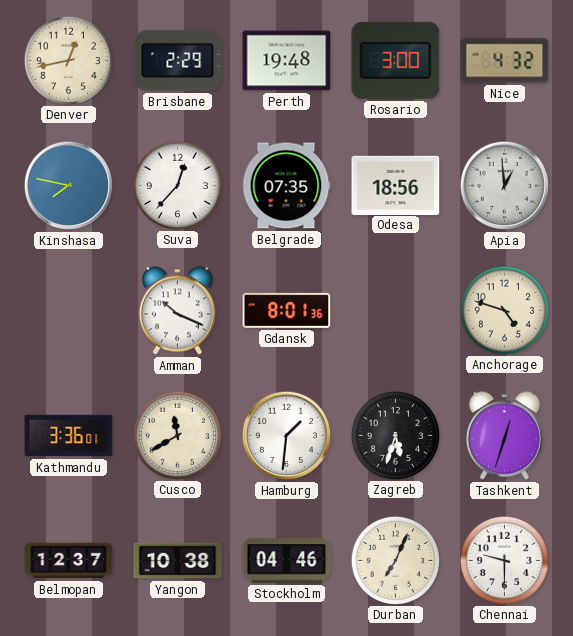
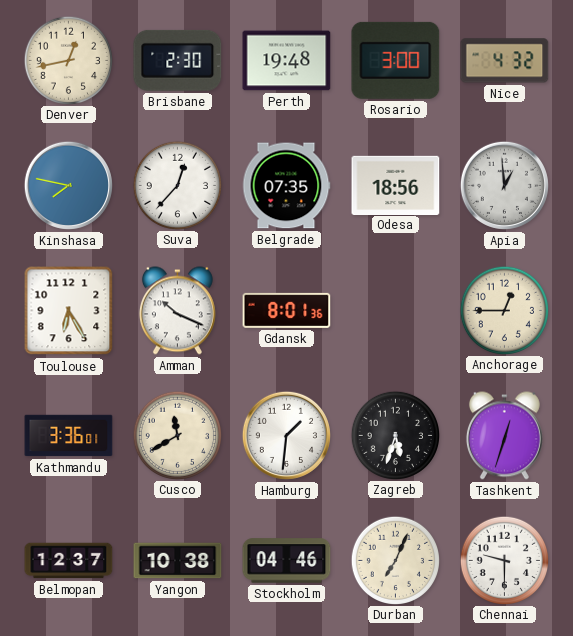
Brisbane: 2:29 -> 2:30 (178, 60)
Toulouse: none -> 6:25 (69, 311)
Anchorage: 4:48 -> 12:45 (504, 310)
